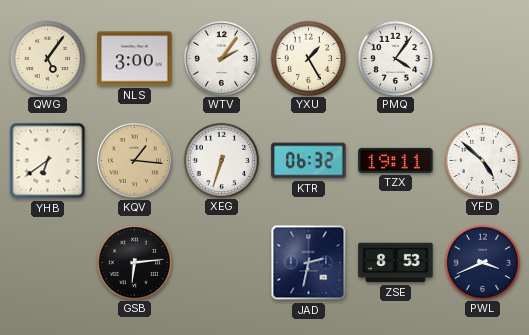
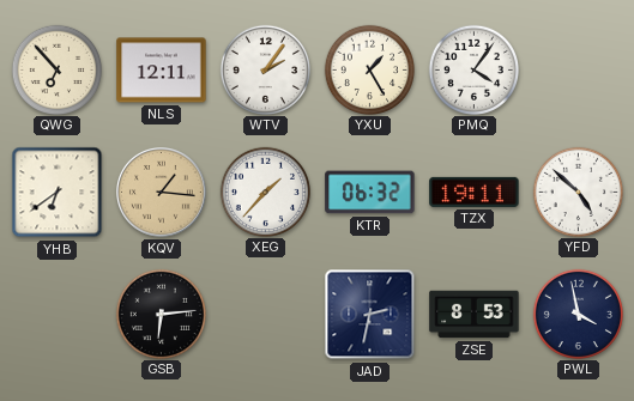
QWG: 5:06 -> 6:53 (56, 69)
NLS: 3:00 -> 12:11 (162, 71)
XEG: 6:33 -> 1:37 (265, 192)
PWL: 3:41 -> 3:58 (578, 314)
